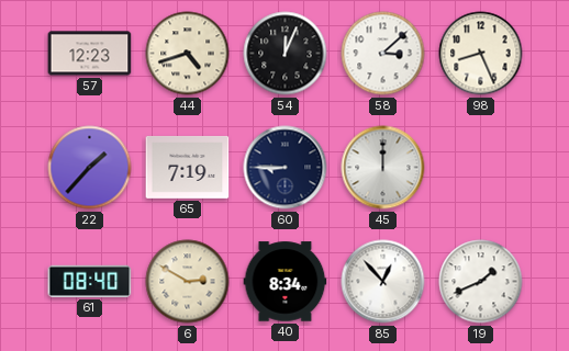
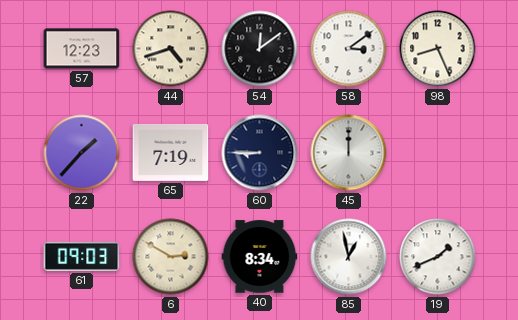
54: 12:04 -> 12:09 (260, 49)
58: 3:08 -> 3:09 (349, 49)
61: 08:40 -> 09:03 (82, 256)
85: 12:53 -> 12:58 (349, 257)
